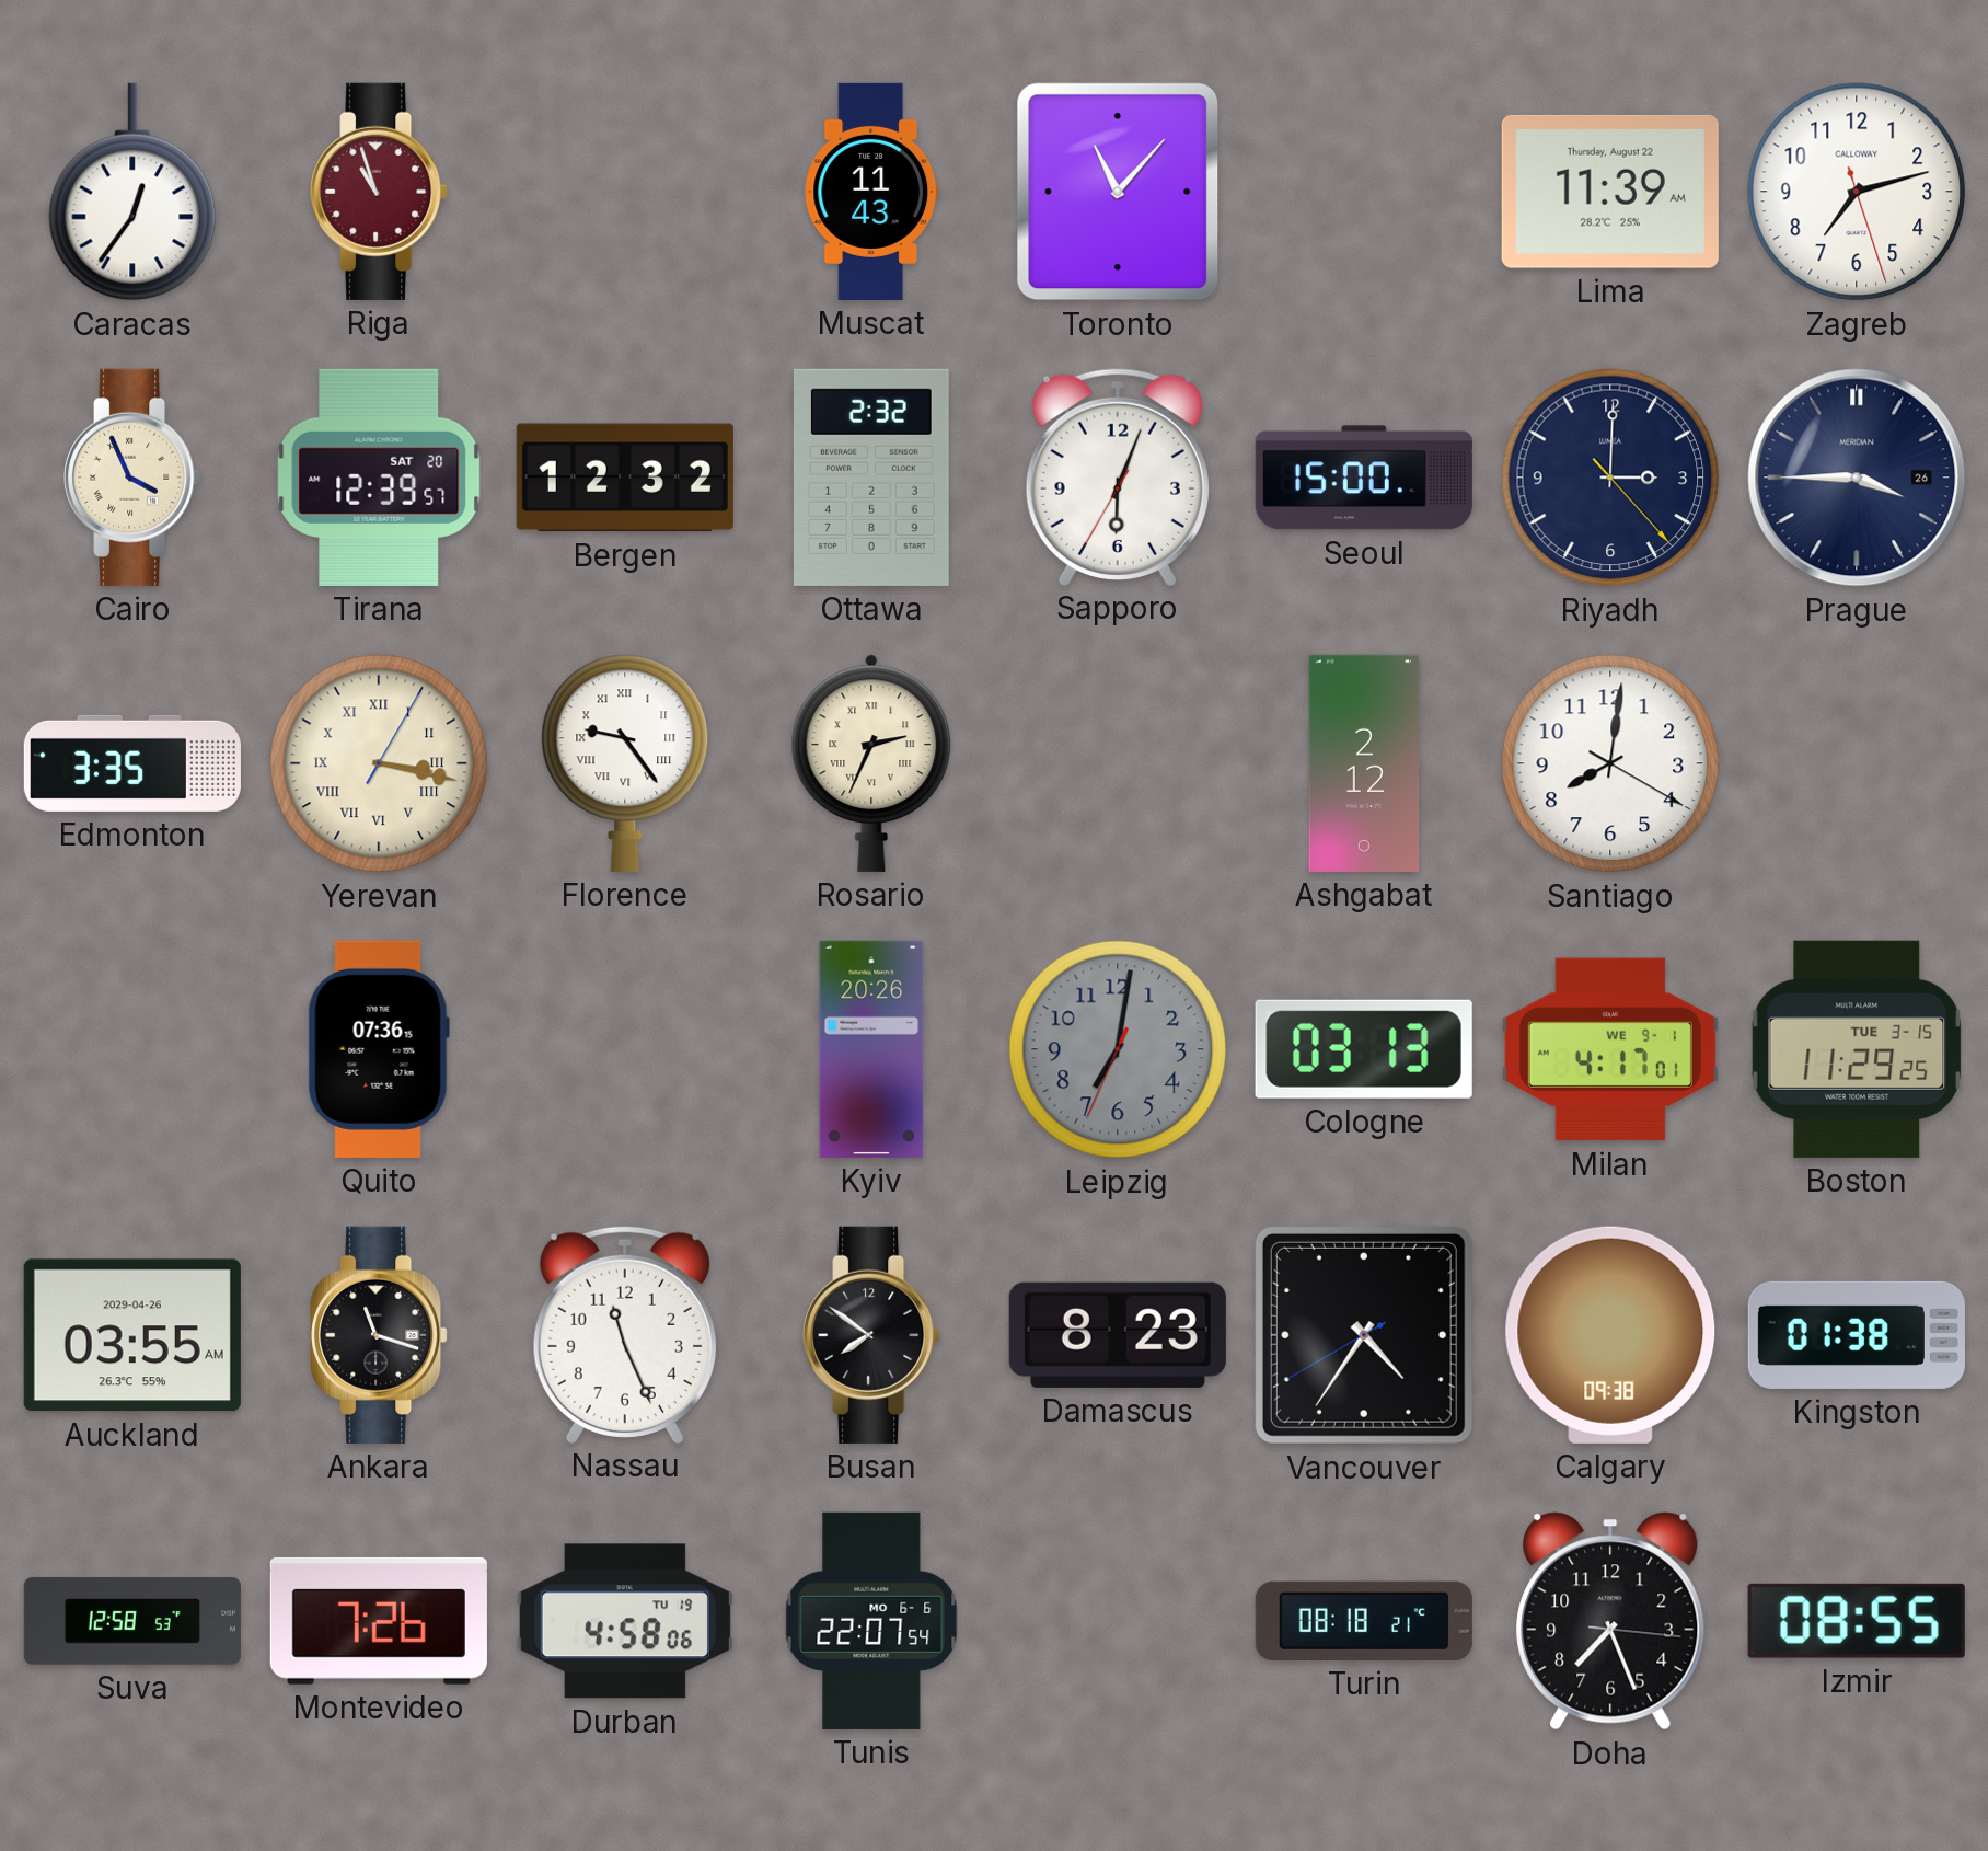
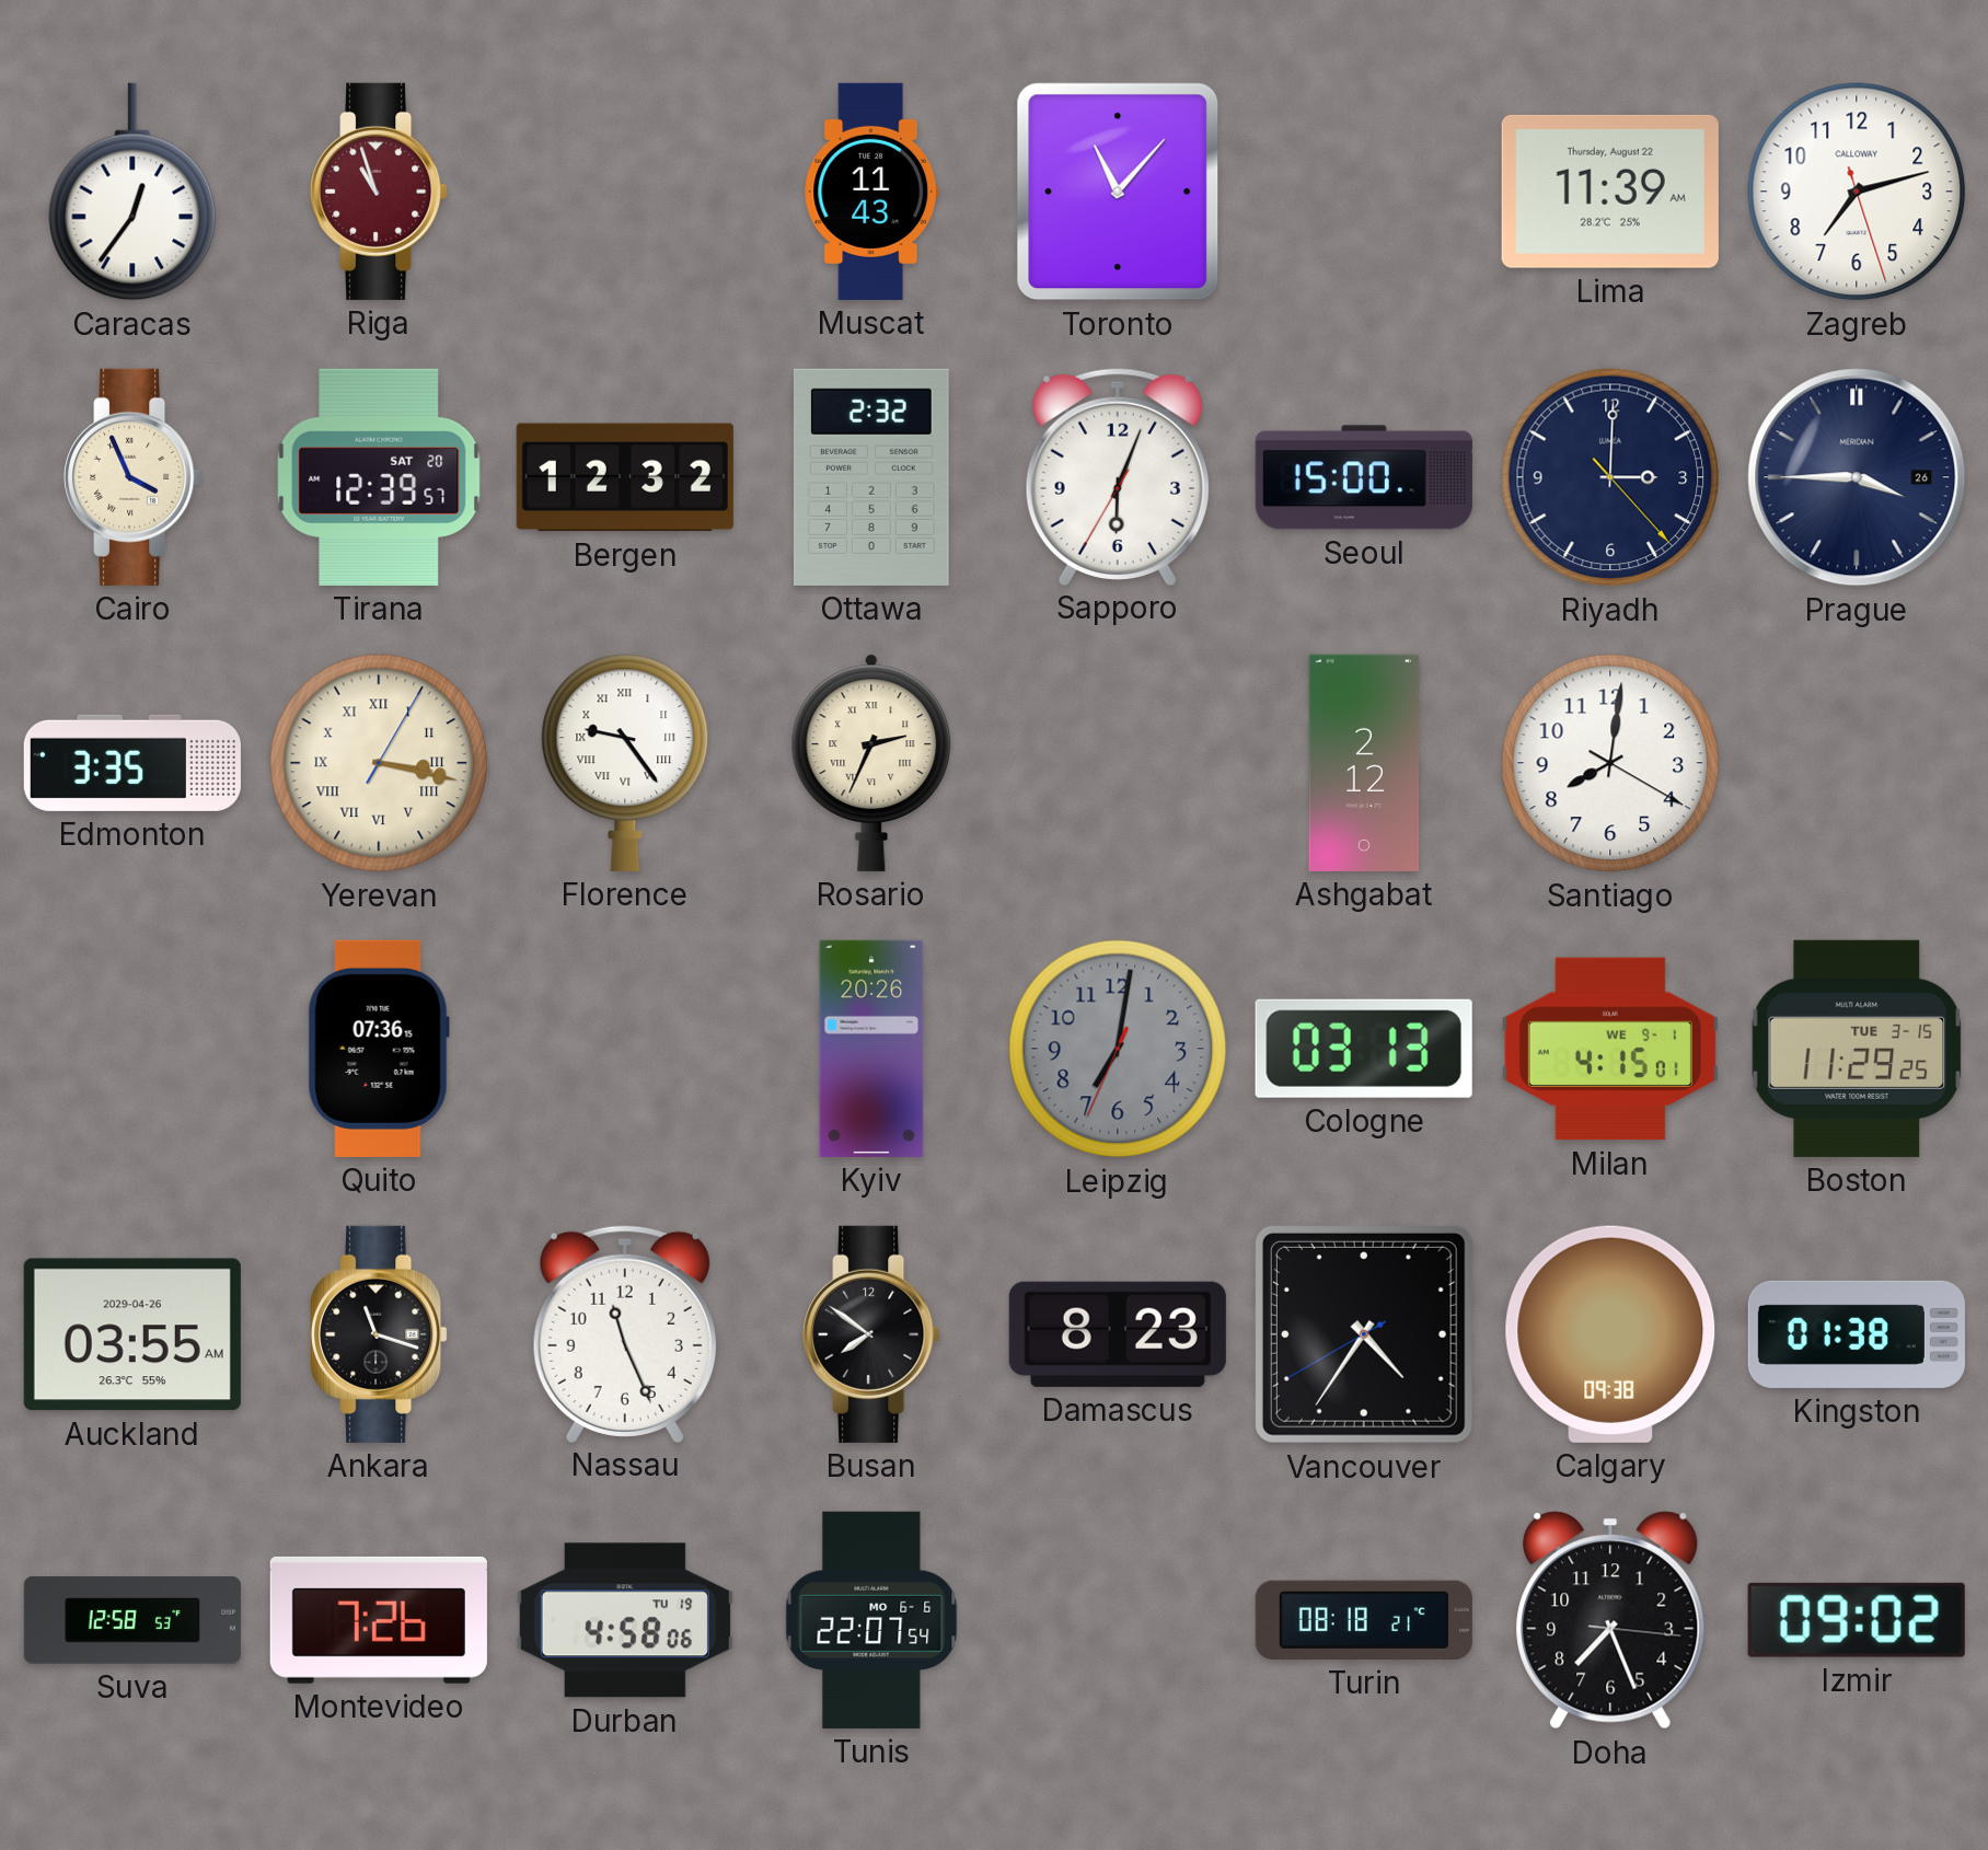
Milan: 4:17 -> 4:15 (1610, 1049)
Izmir: 08:55 -> 09:02 (1857, 1620)
